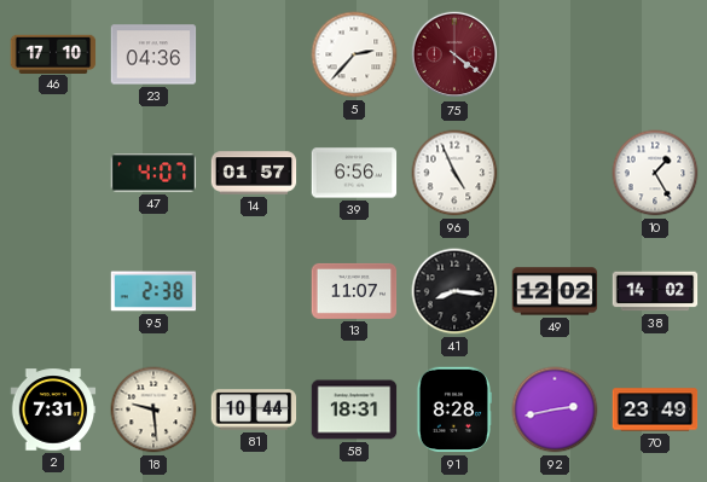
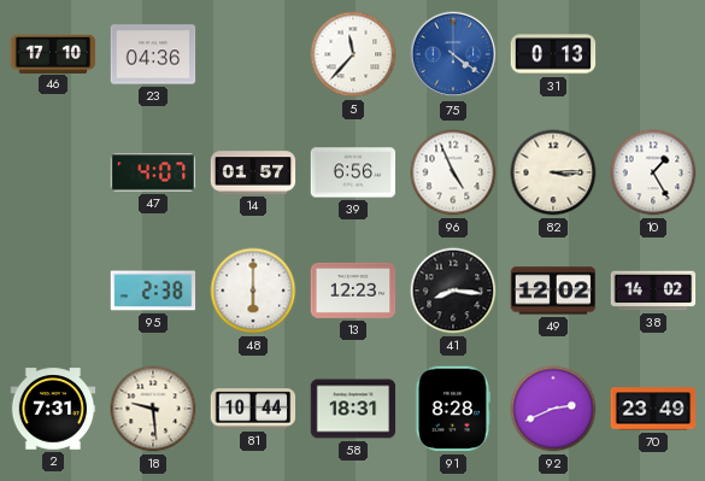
5: 2:37 -> 11:37 (353, 54)
75 dial: burgundy -> blue (453, 54)
31: none -> 0:13 (553, 54)
82: none -> 3:15 (553, 172)
48: none -> 6:00 (253, 291)
13: 11:07 -> 12:23 (353, 291)
92: 2:43 -> 2:41 (553, 409)
